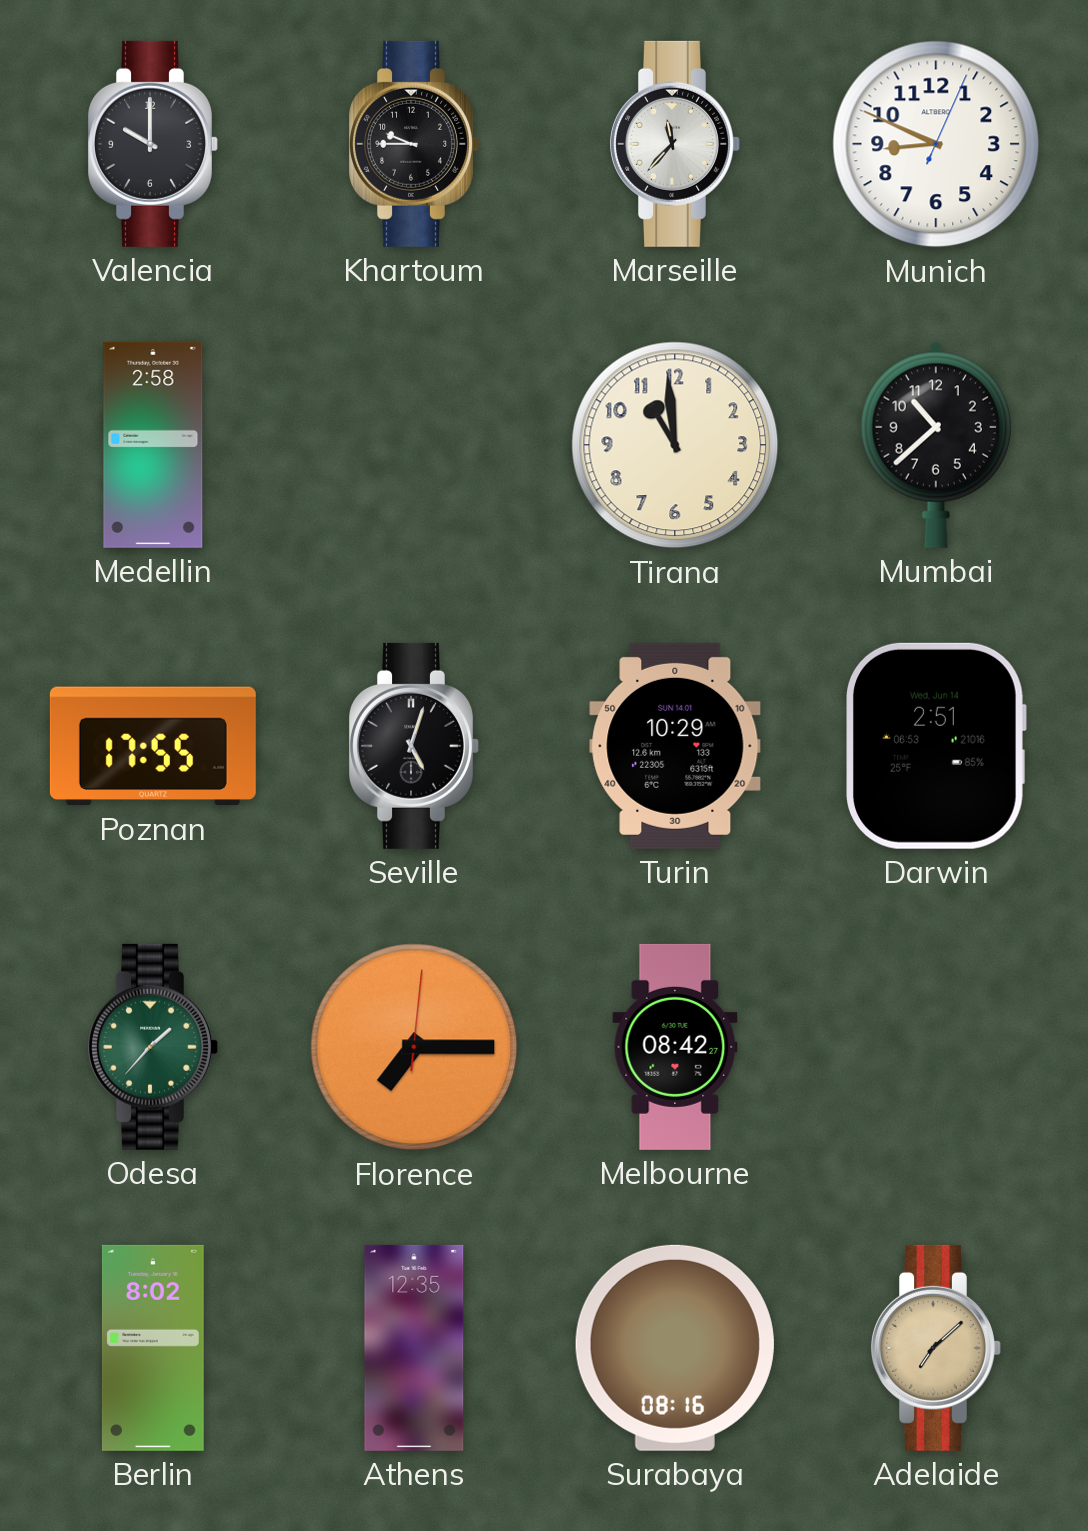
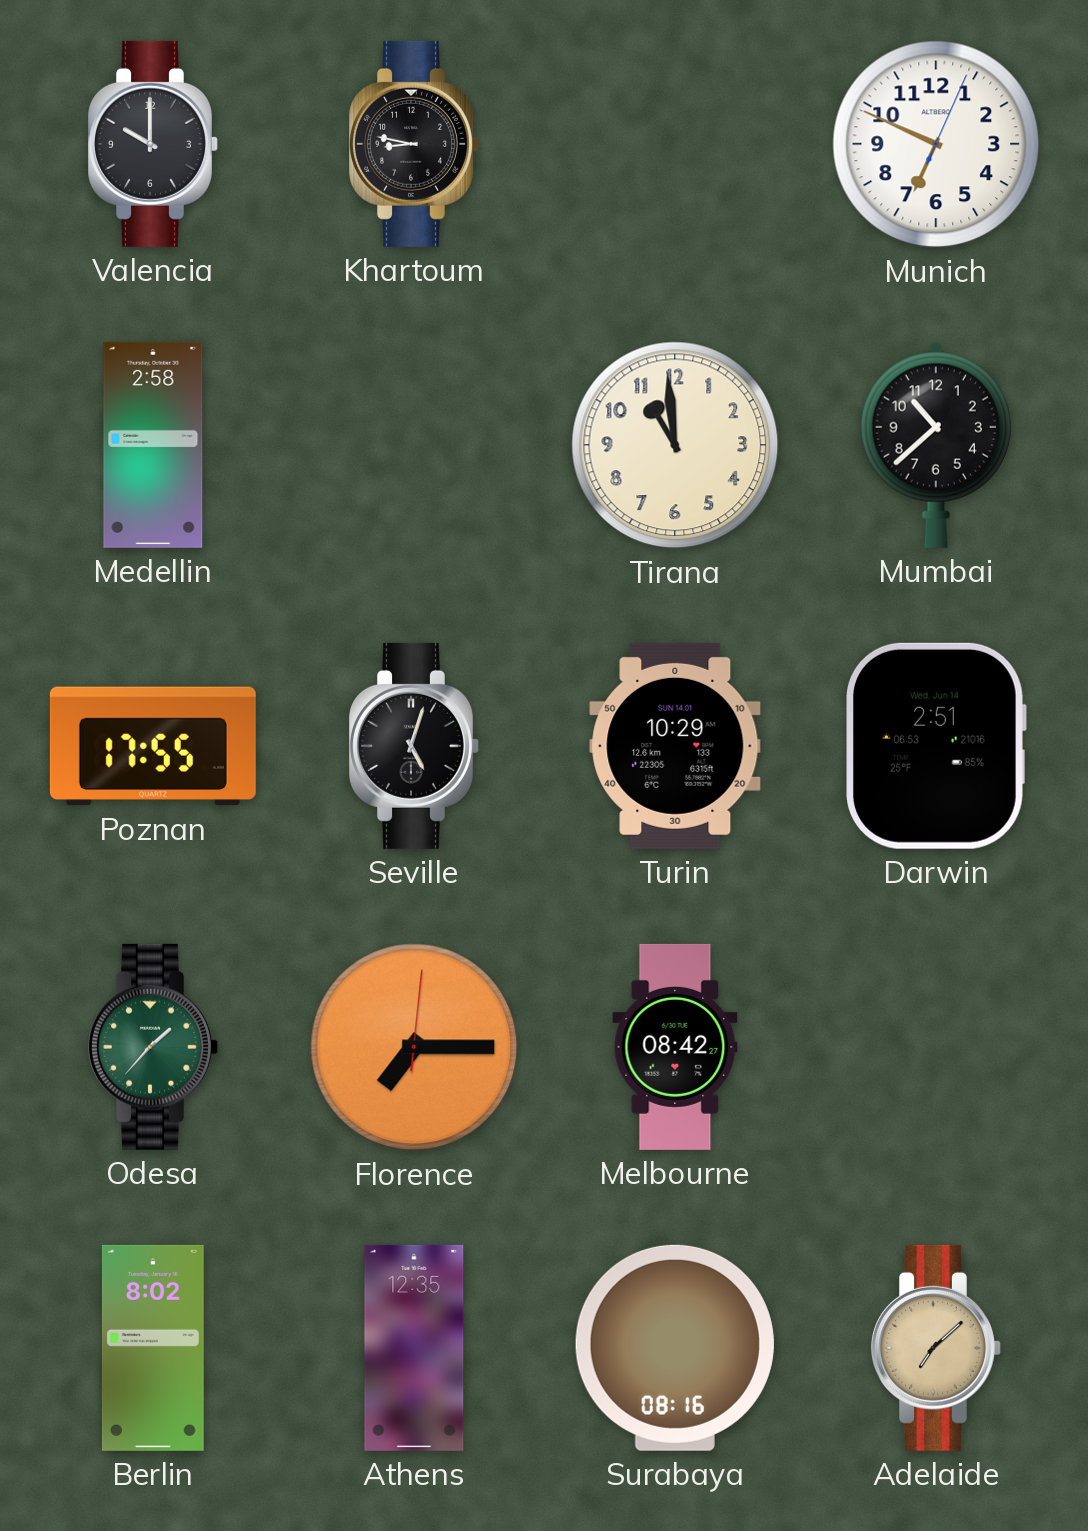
Khartoum: 9:45 -> 8:47 (414, 144)
Marseille: 11:37 -> none (675, 144)
Munich: 8:49 -> 6:49 (936, 144)
